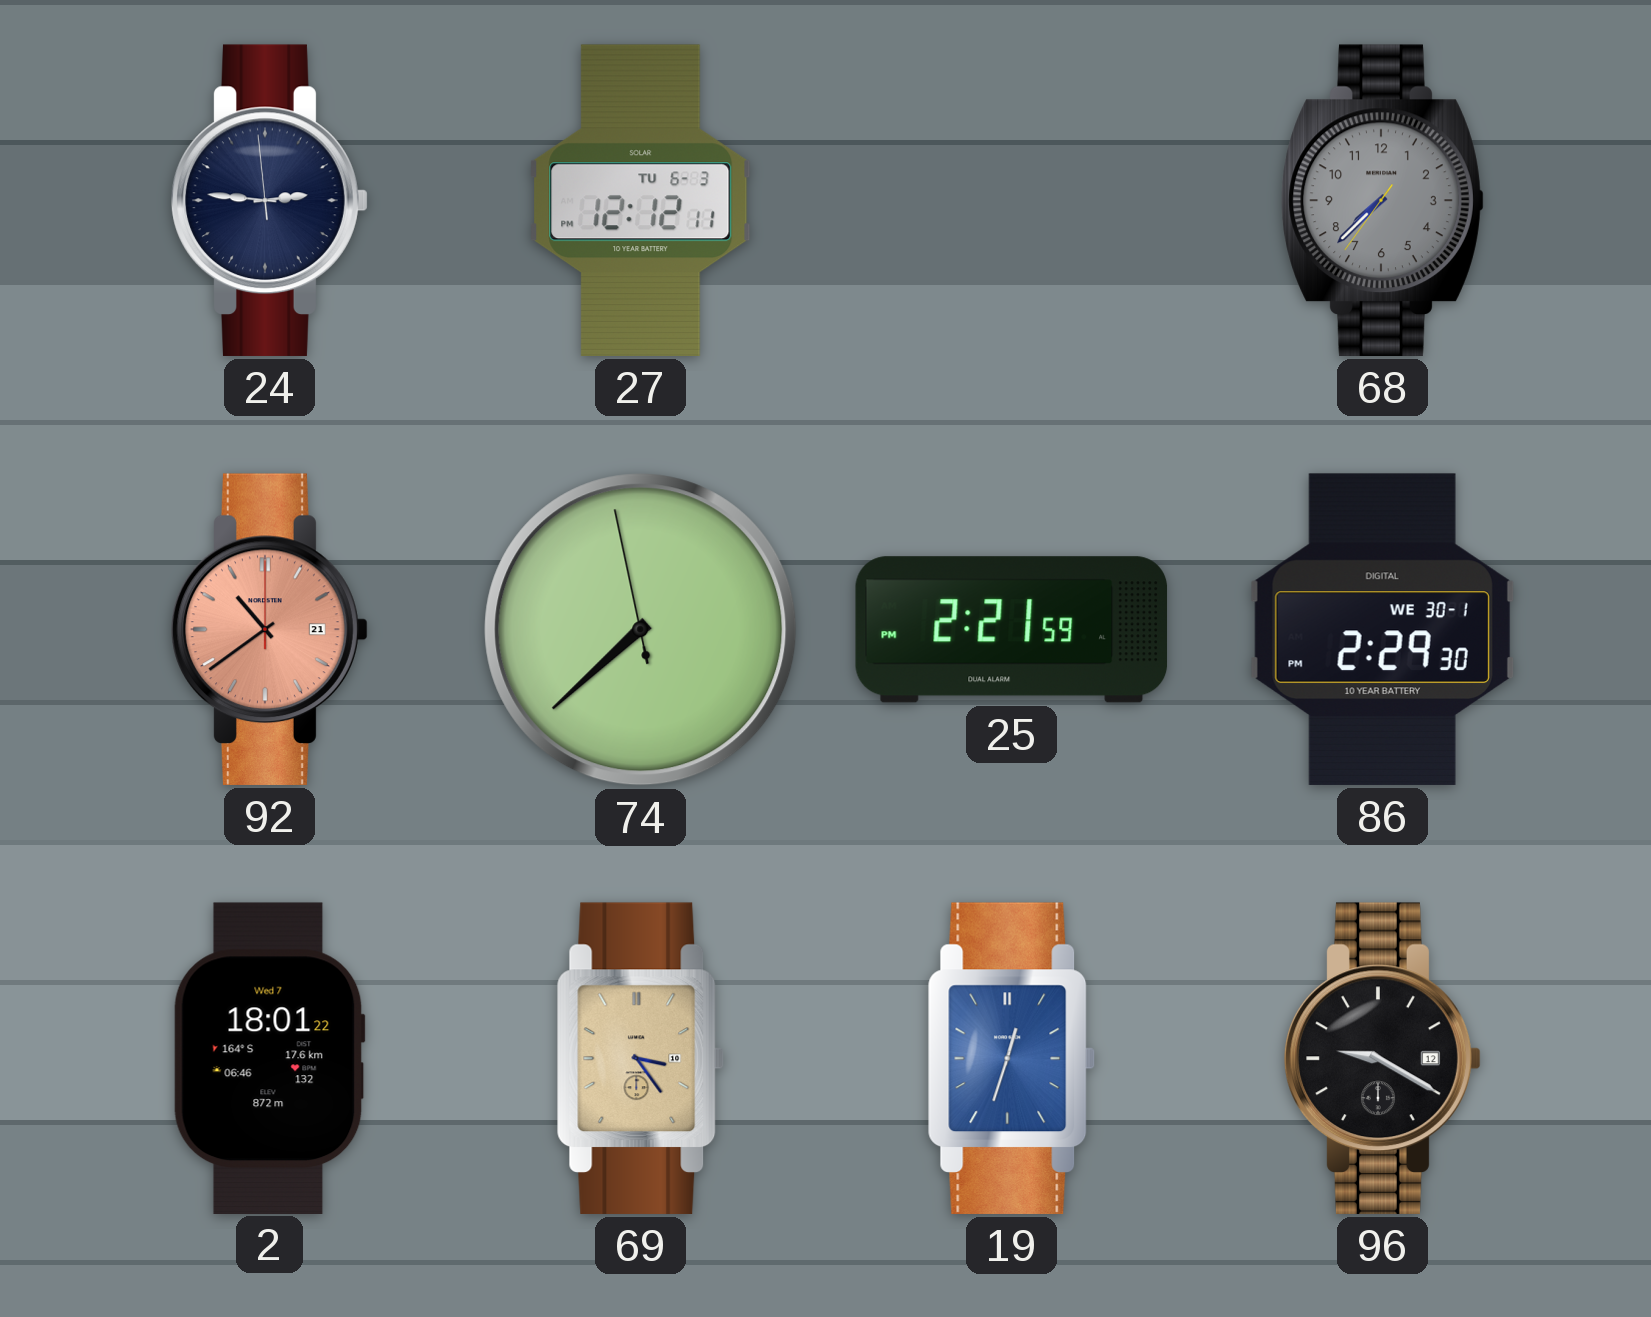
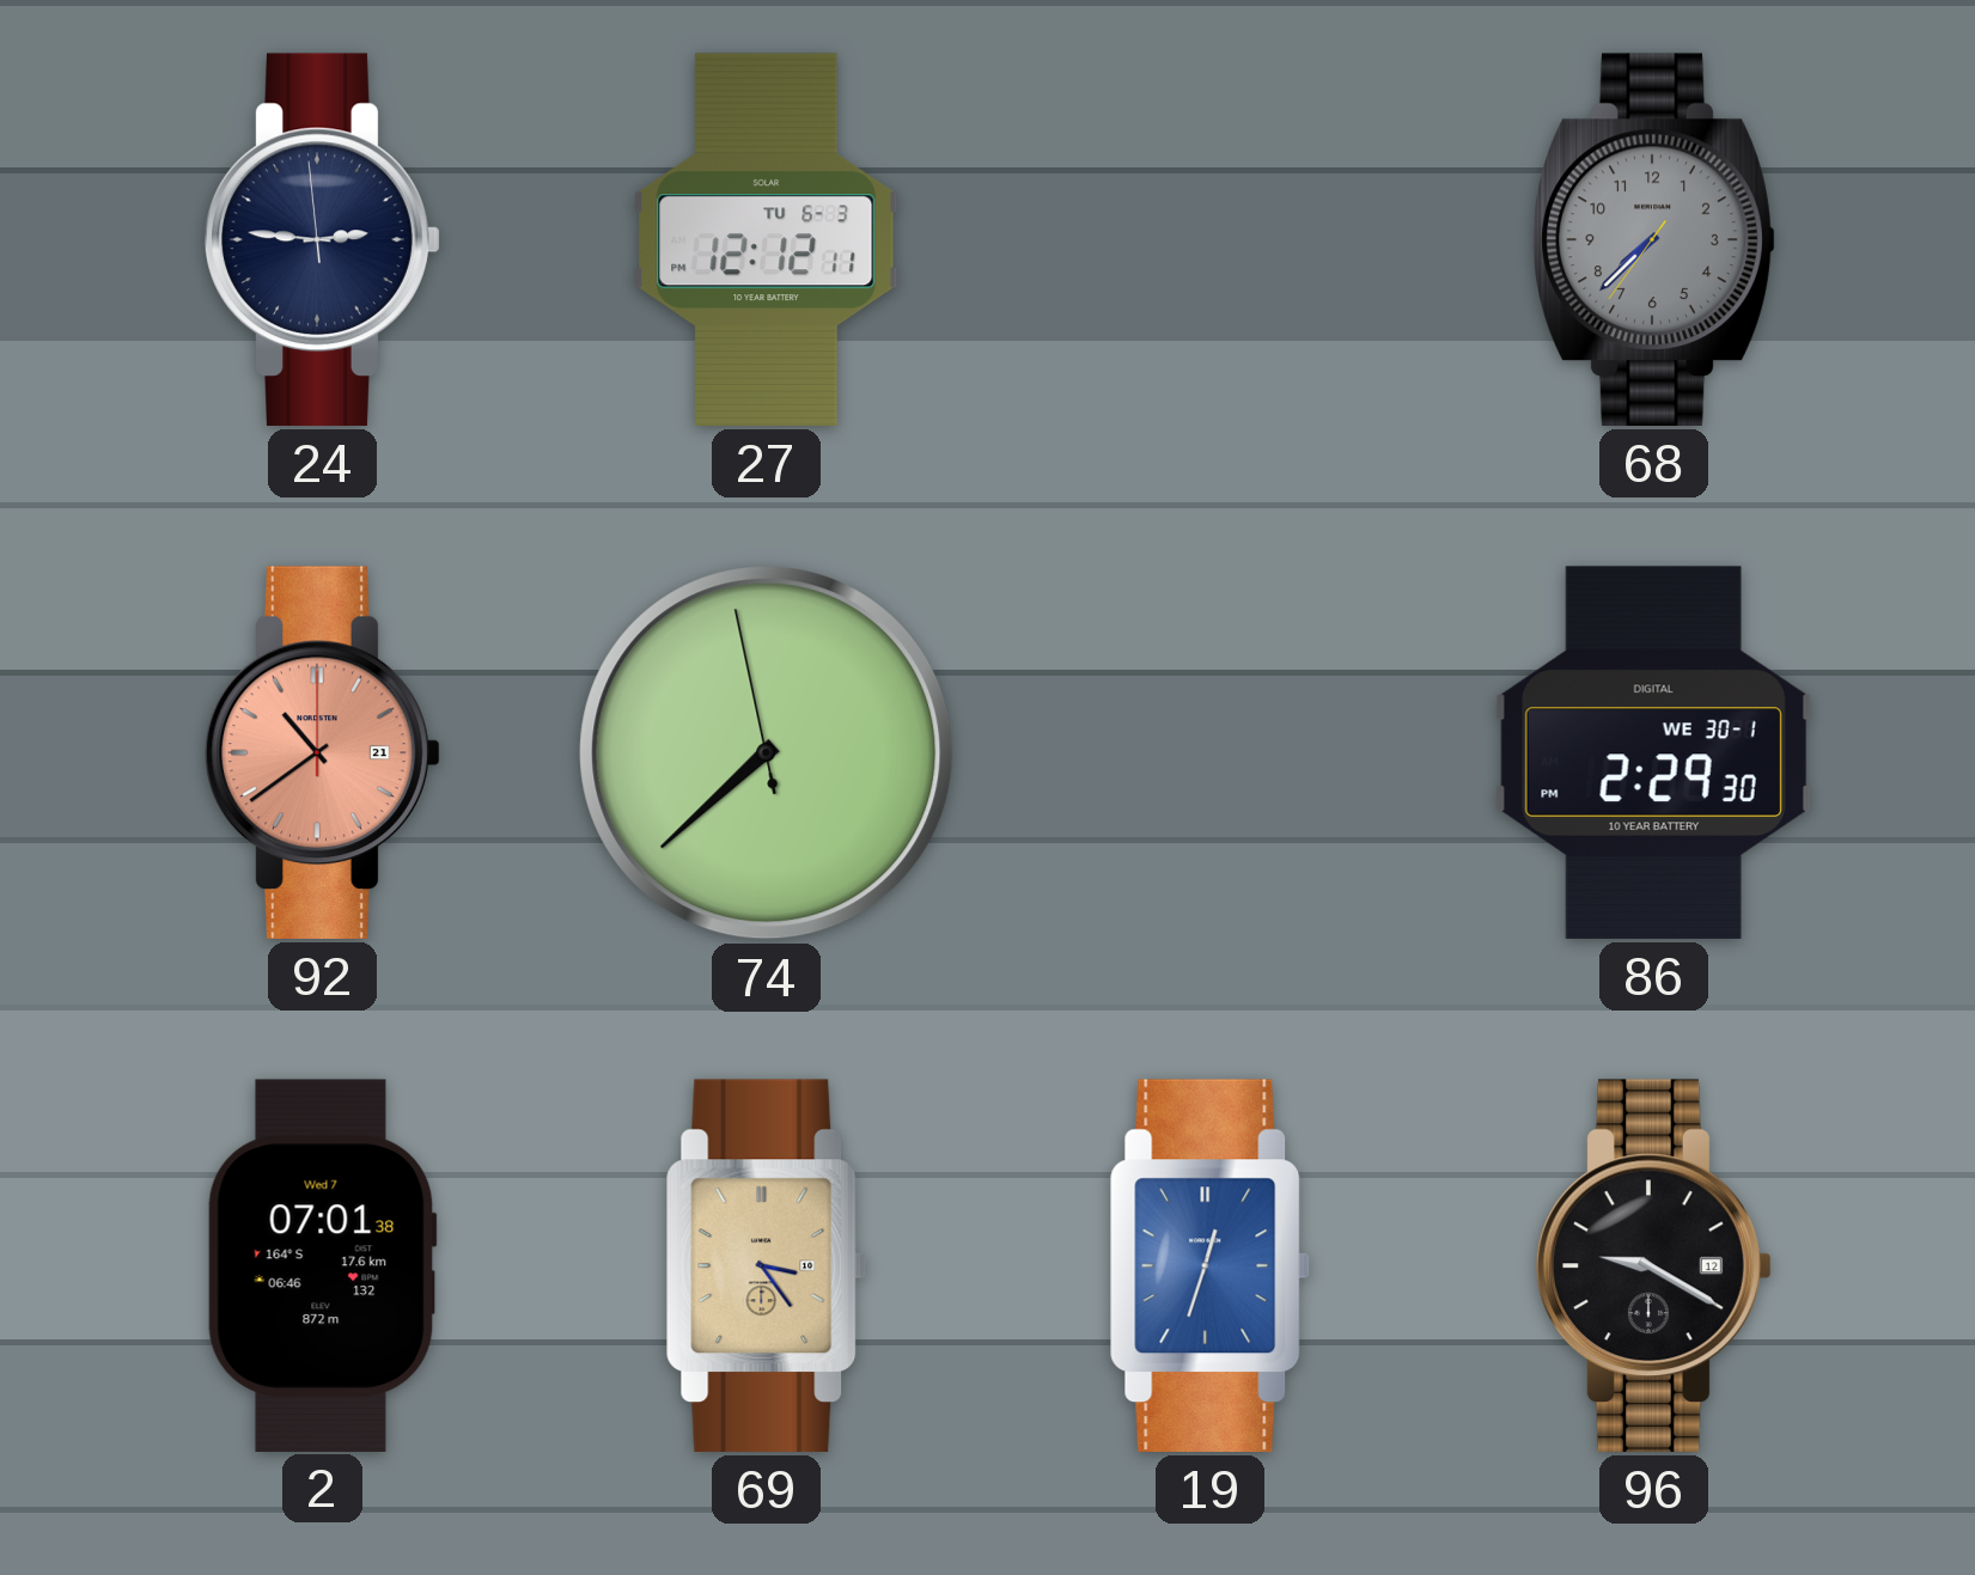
25: 2:21 -> none (1012, 630)
2: 18:01 -> 07:01 (322, 1265)
